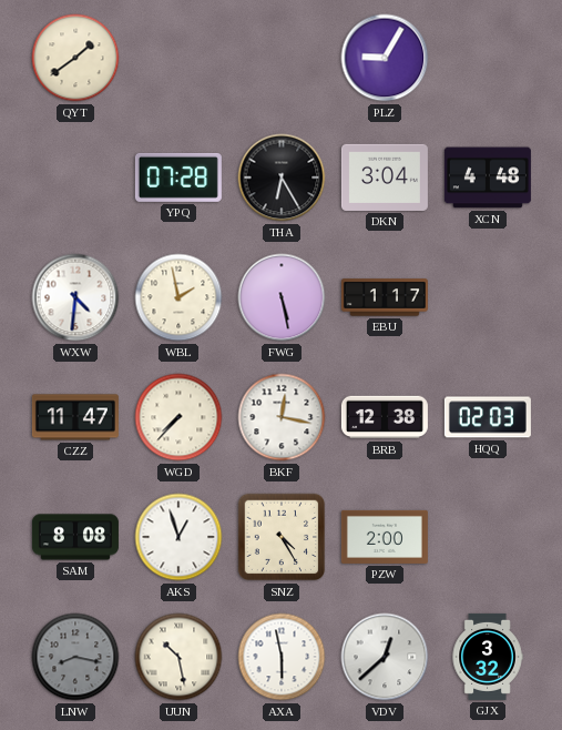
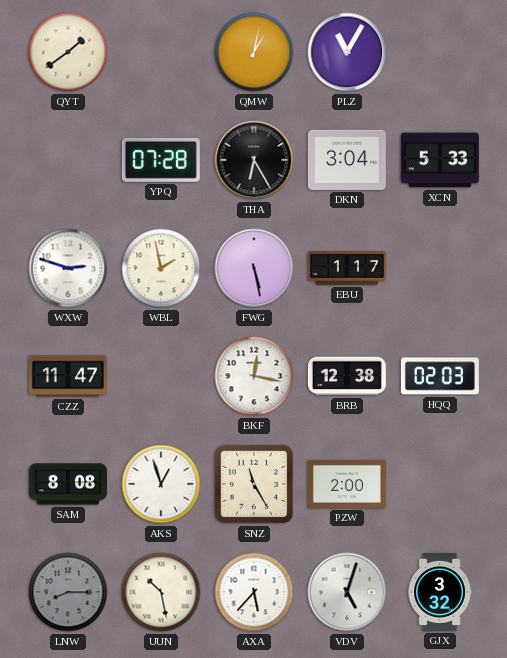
QMW: none -> 1:02 (254, 52)
PLZ: 9:05 -> 11:05 (347, 52)
XCN: 4:48 -> 5:33 (440, 160)
WXW: 4:31 -> 2:48 (68, 268)
WGD: 7:37 -> none (178, 417)
SNZ: 4:25 -> 11:25 (254, 484)
LNW: 8:17 -> 8:15 (68, 592)
AXA: 5:58 -> 5:37 (254, 592)
VDV: 12:38 -> 5:03 (347, 592)
